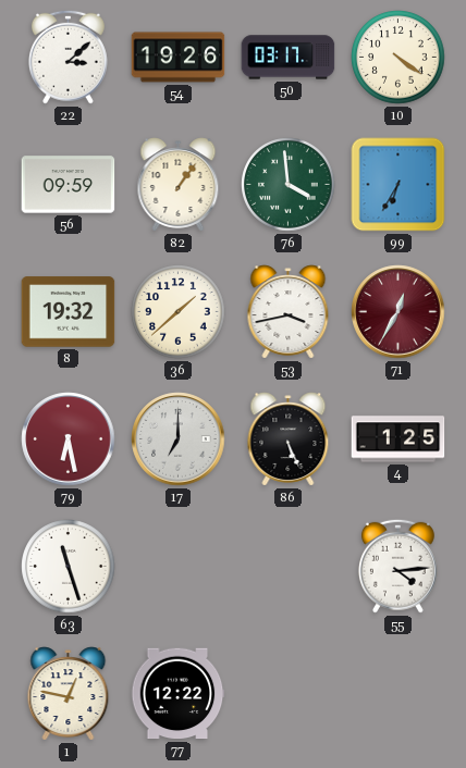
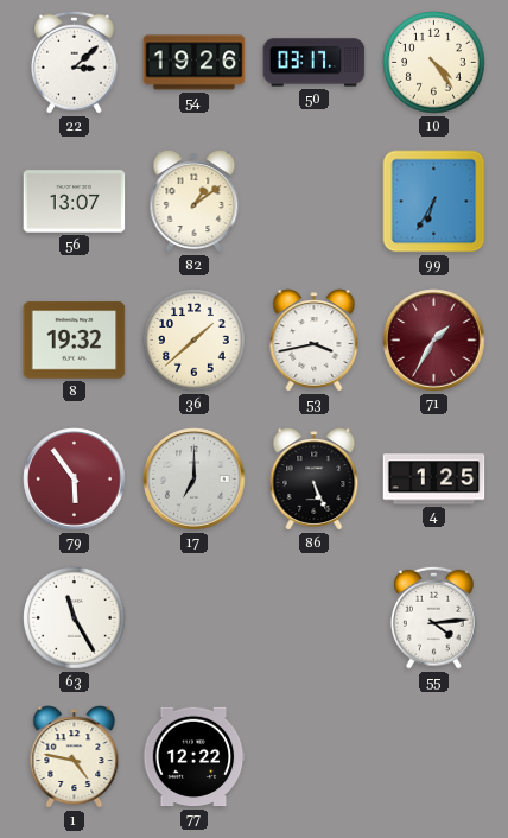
10: 4:21 -> 4:24 (434, 63)
56: 09:59 -> 13:07 (75, 202)
82: 1:06 -> 1:09 (195, 202)
76: 3:59 -> none (289, 185)
71: 12:35 -> 1:35 (434, 341)
79: 6:28 -> 5:54 (75, 480)
63: 11:27 -> 11:25 (75, 618)
1: 12:47 -> 4:47 (75, 757)
